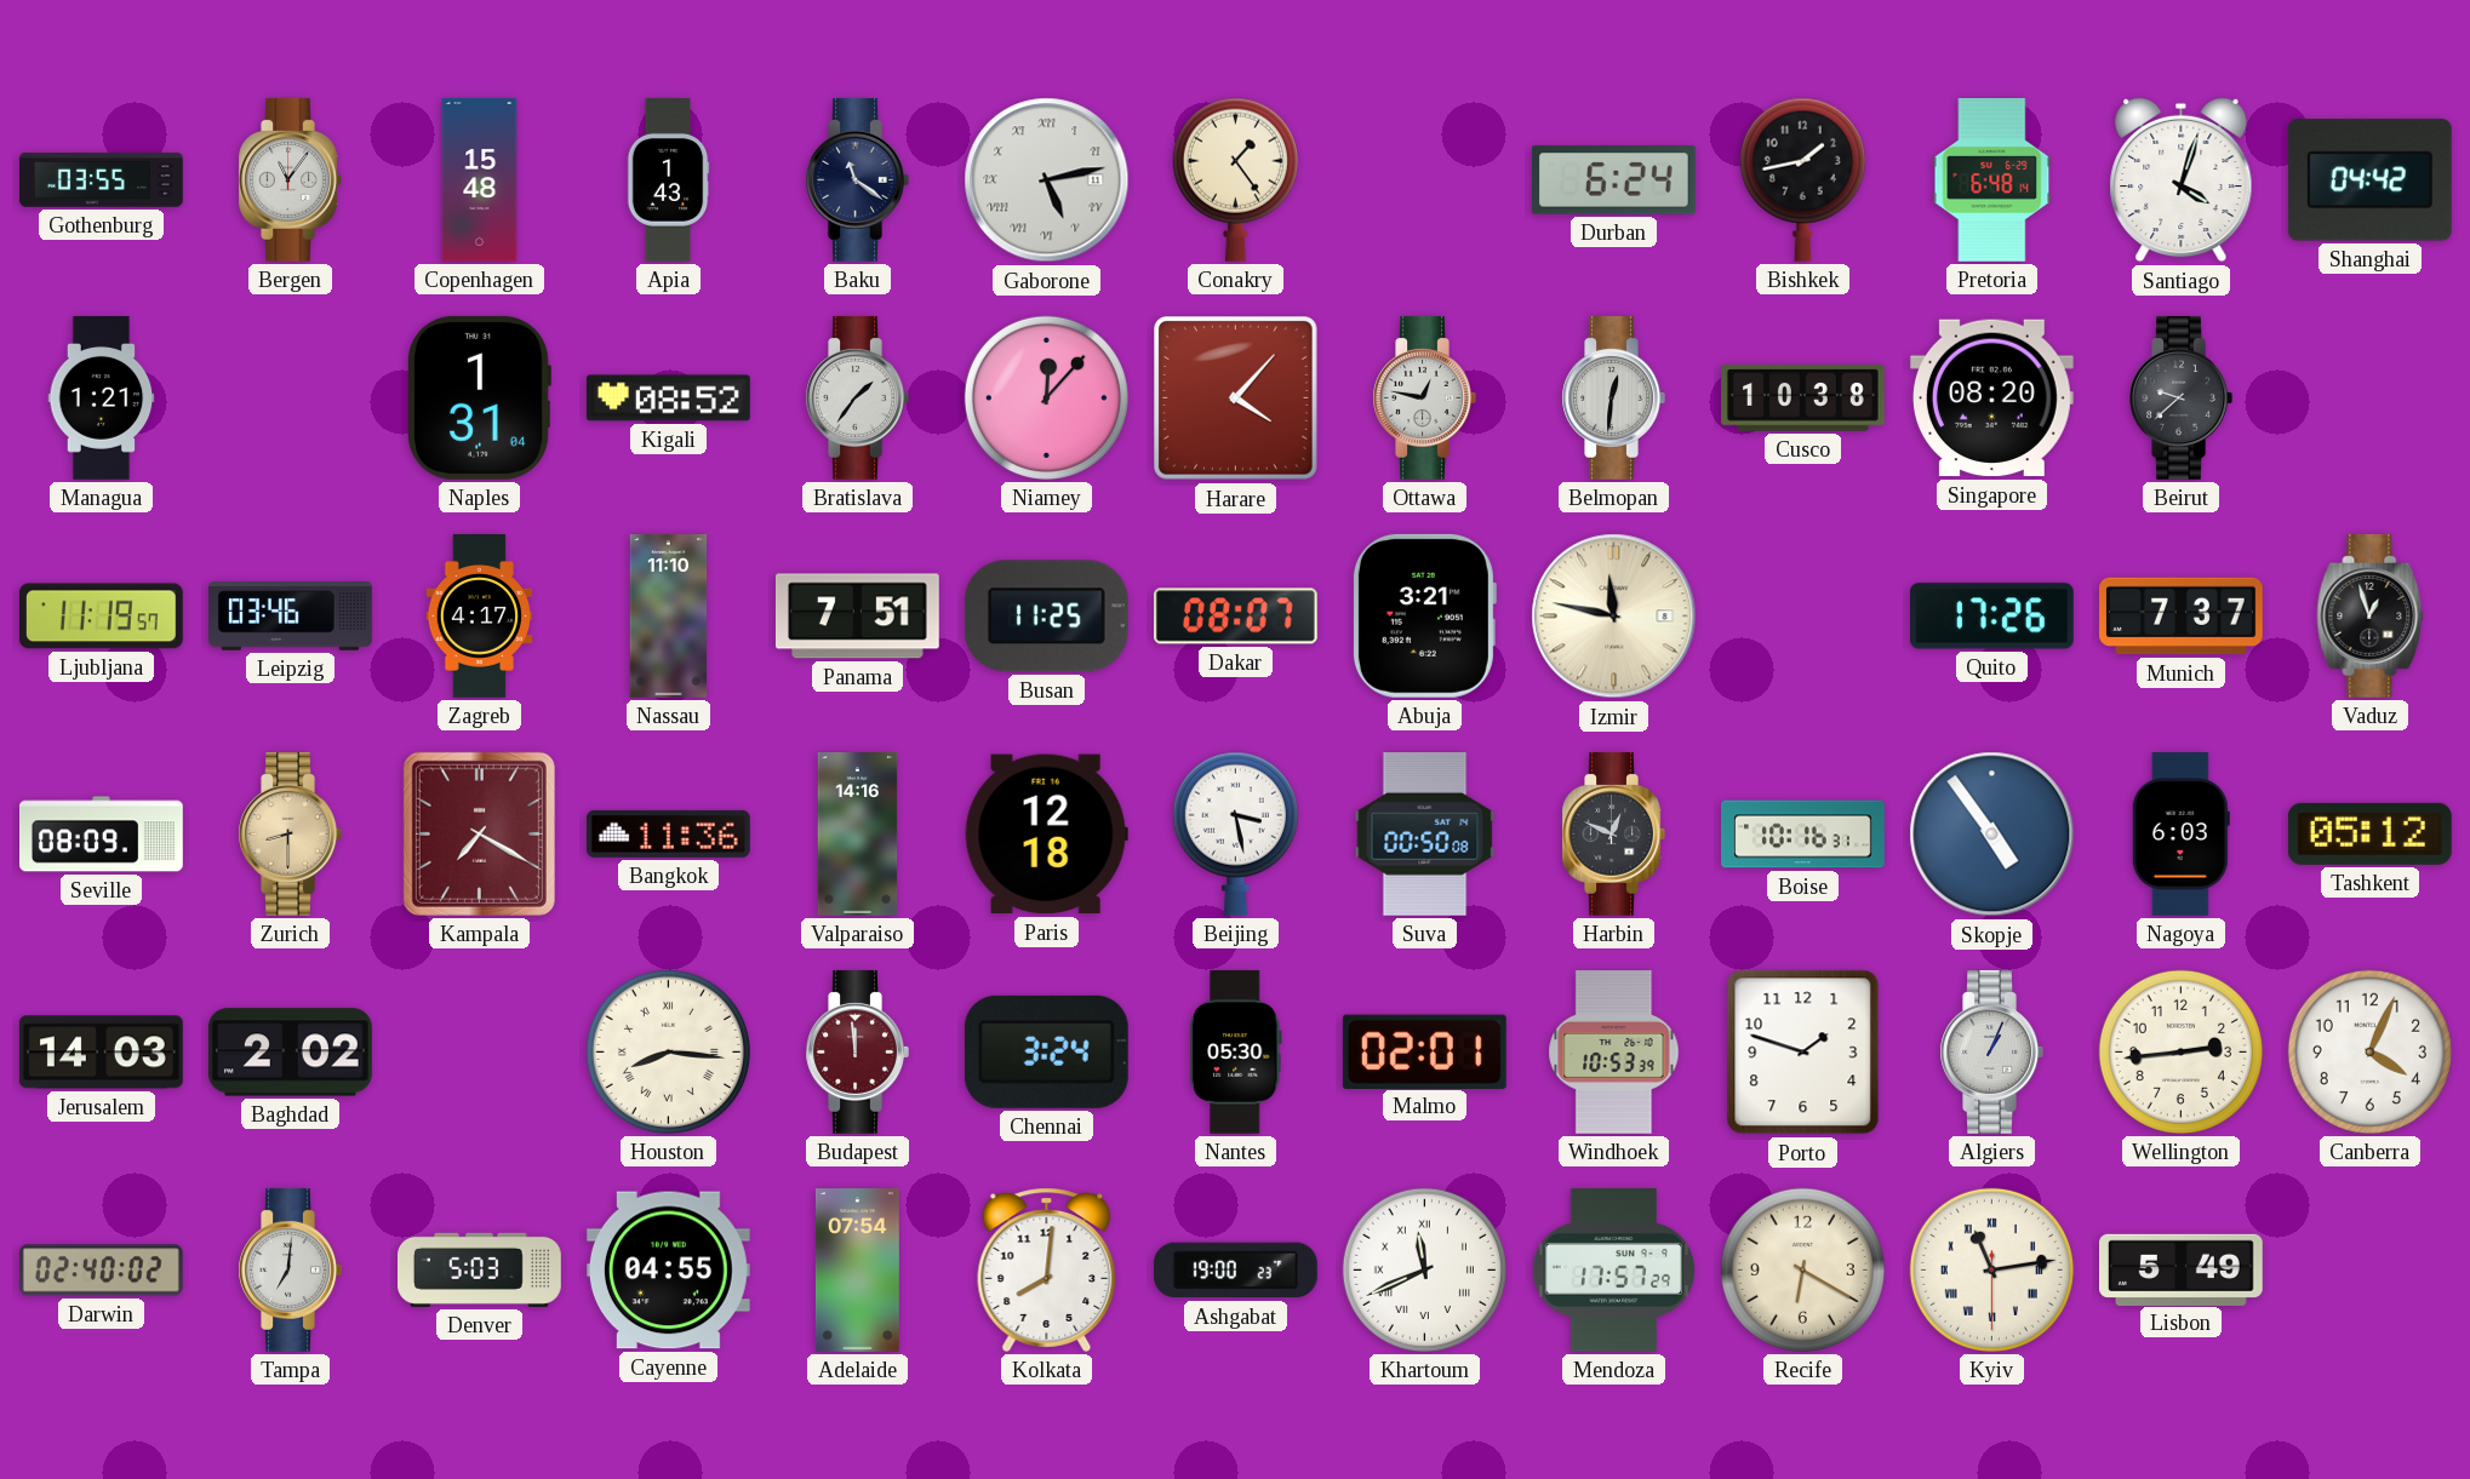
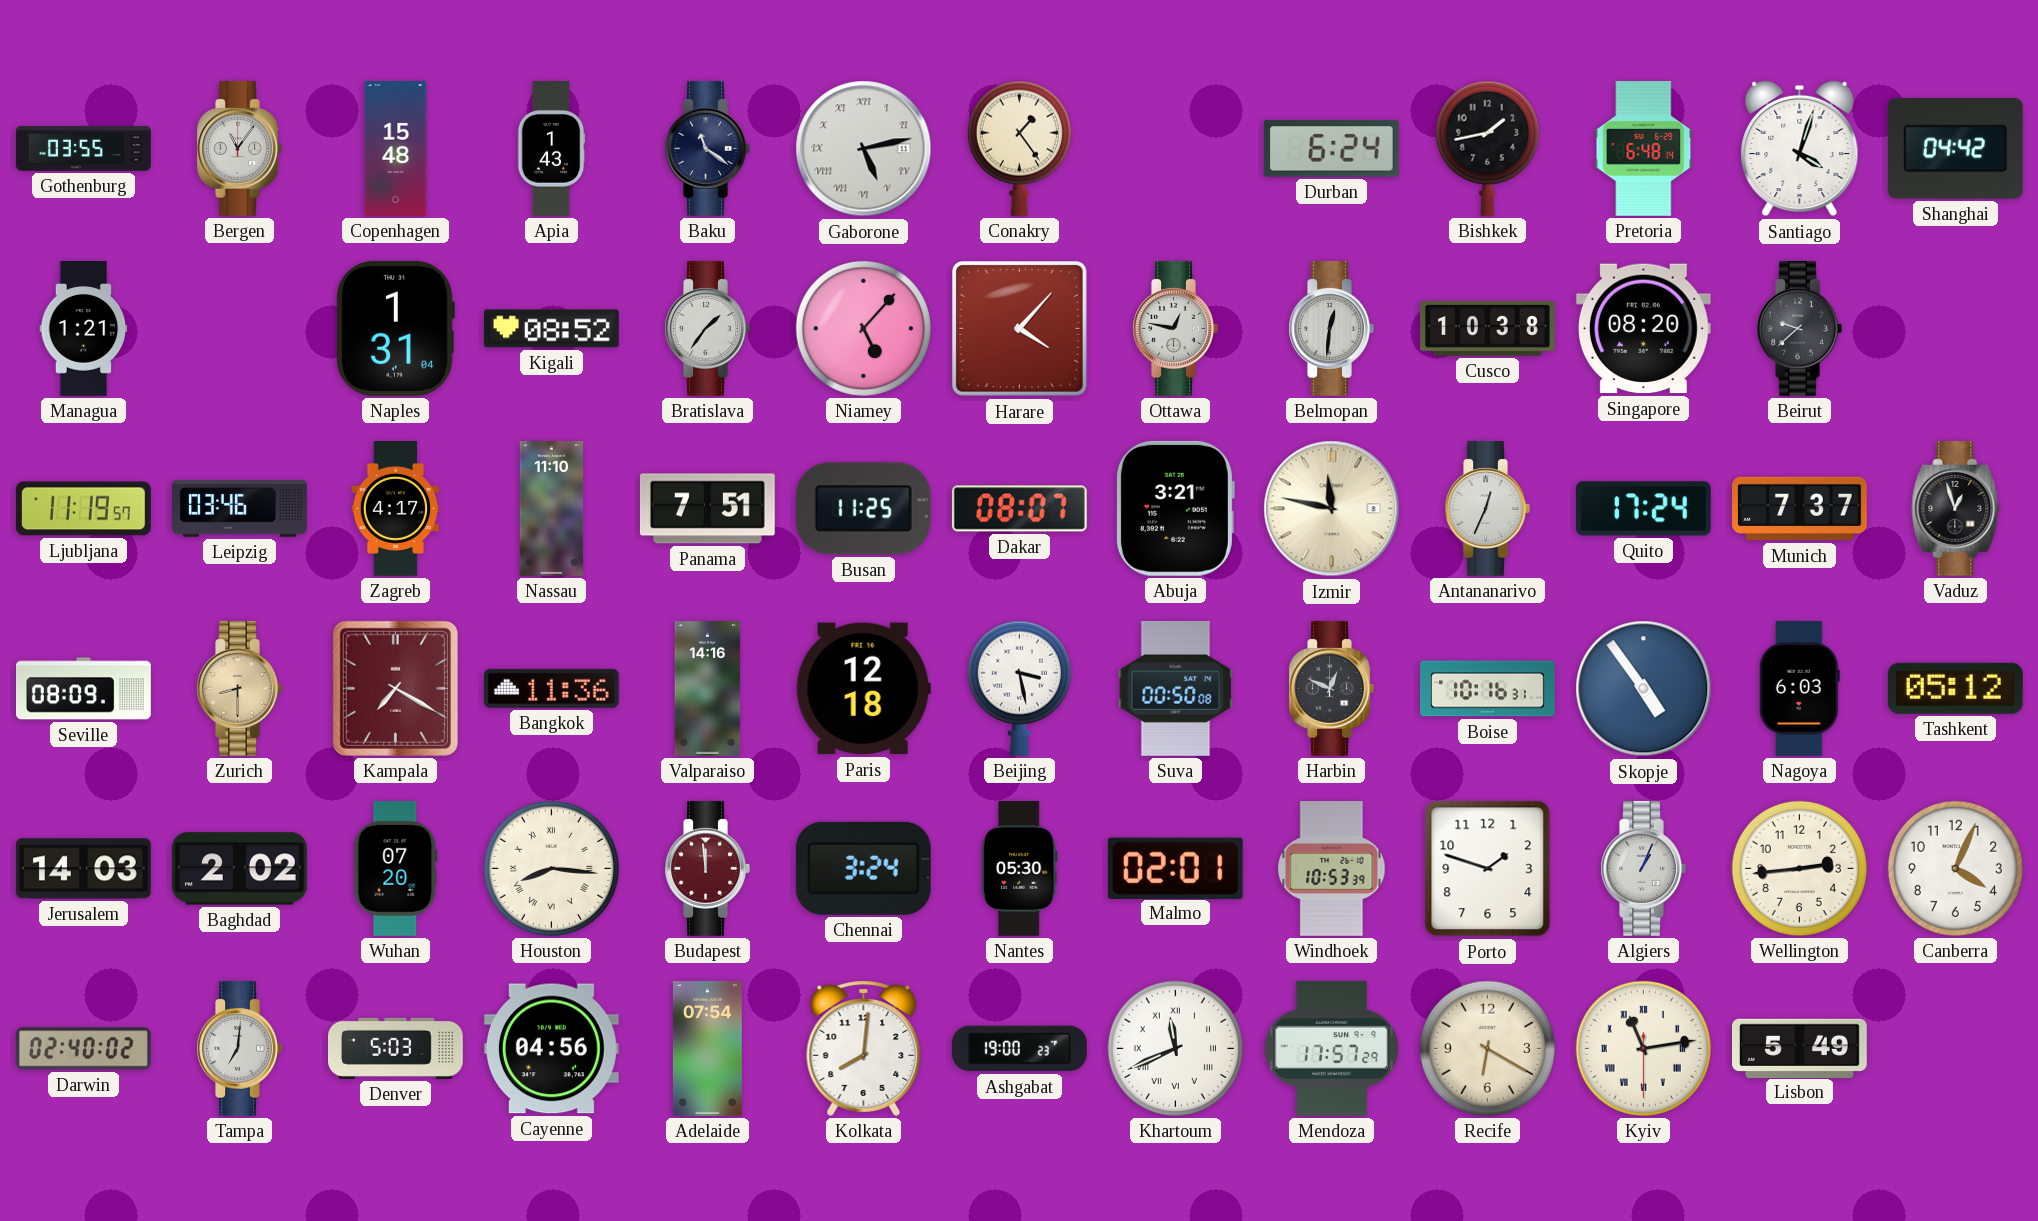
Niamey: 12:07 -> 5:07 (863, 328)
Antananarivo: none -> 12:34 (1487, 508)
Quito: 17:26 -> 17:24 (1643, 509)
Wuhan: none -> 07:20 (396, 869)
Cayenne: 04:55 -> 04:56 (551, 1049)
